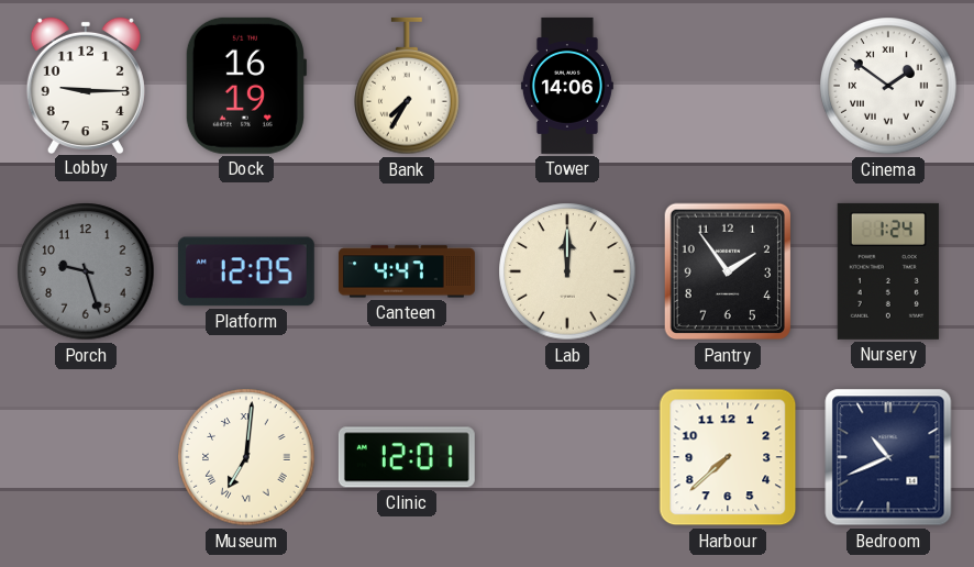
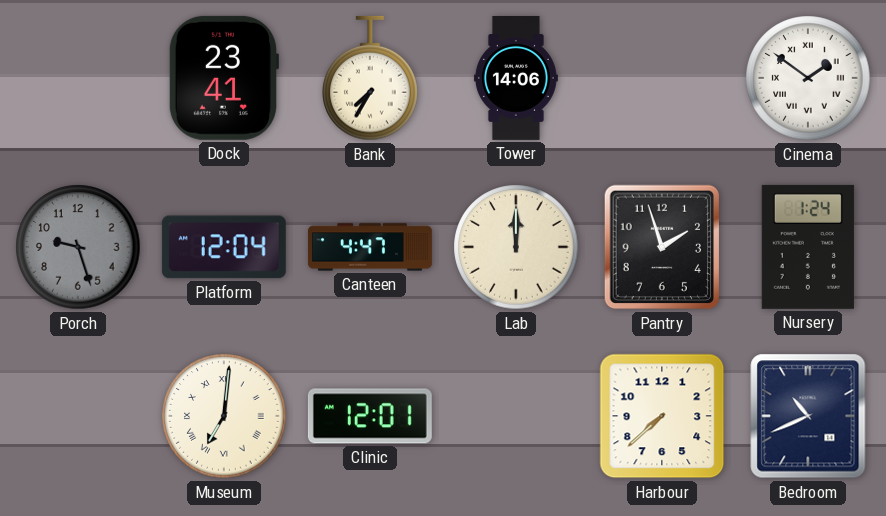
Lobby: 9:15 -> none (86, 85)
Dock: 16:19 -> 23:41 (223, 78)
Platform: 12:05 -> 12:04 (224, 247)
Pantry: 1:54 -> 1:57 (662, 247)
